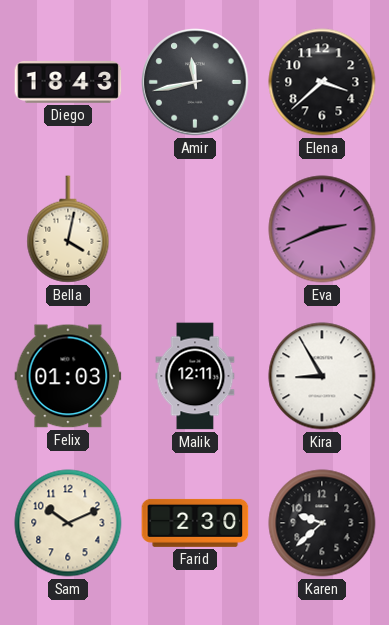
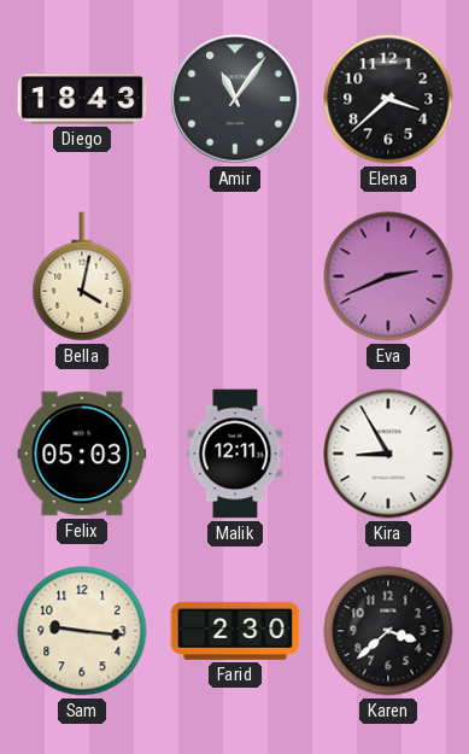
Amir: 11:43 -> 11:06 (235, 99)
Felix: 01:03 -> 05:03 (82, 454)
Sam: 10:11 -> 9:16 (82, 631)
Karen: 9:38 -> 3:38 (388, 631)
